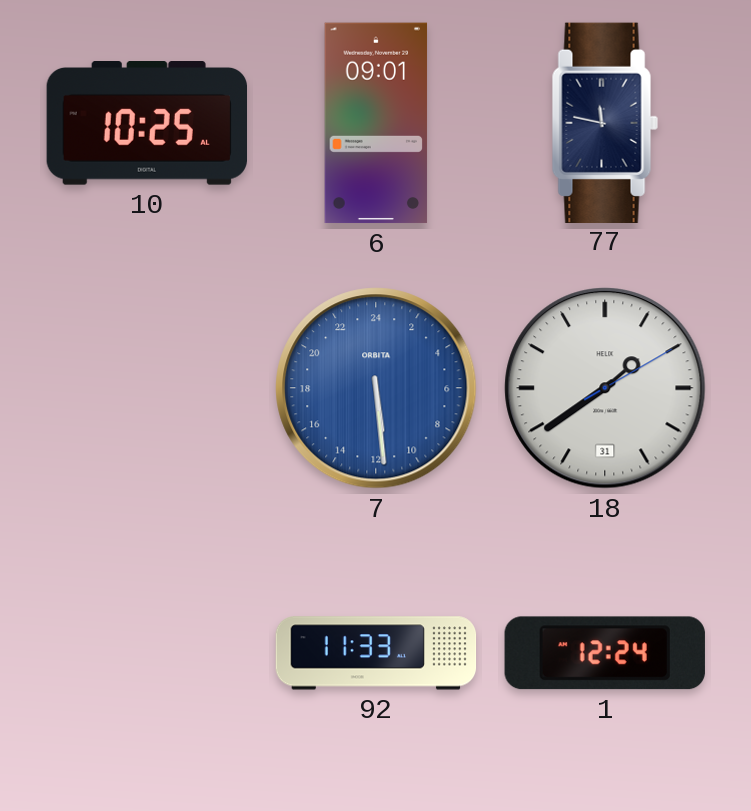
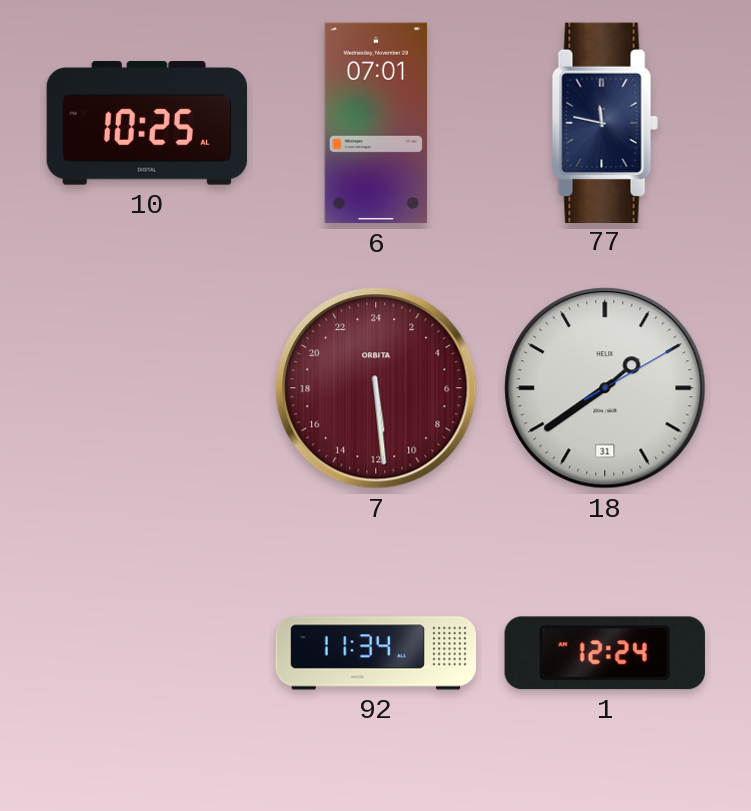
6: 09:01 -> 07:01 (376, 123)
7 dial: blue -> burgundy (376, 388)
92: 11:33 -> 11:34 (376, 653)
